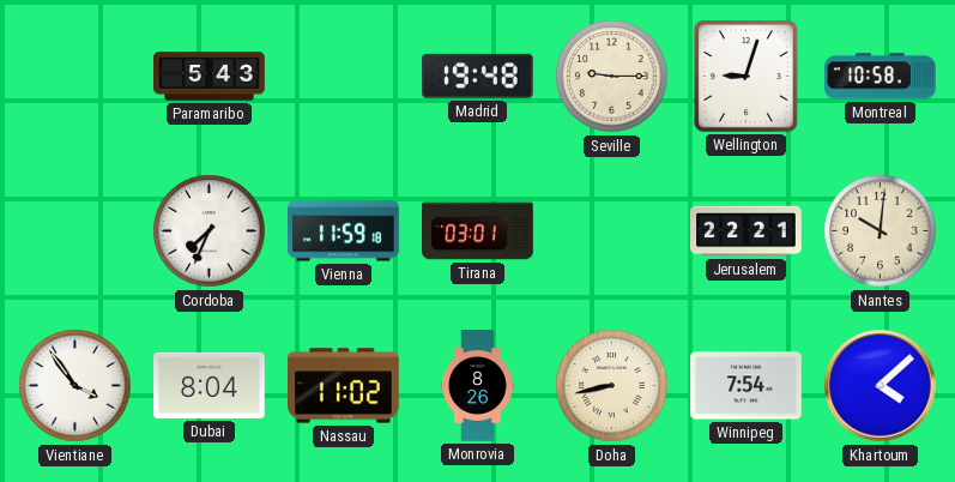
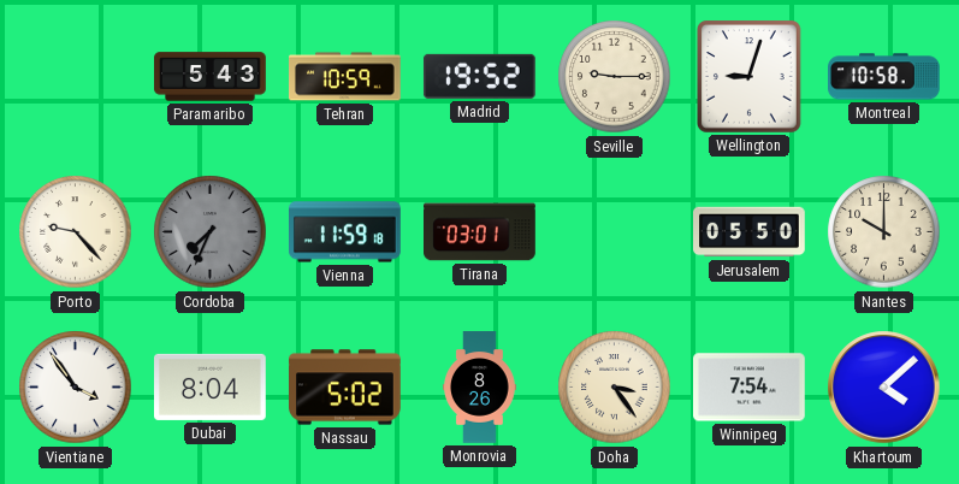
Tehran: none -> 10:59 (345, 77)
Madrid: 19:48 -> 19:52 (479, 76)
Porto: none -> 9:23 (76, 232)
Cordoba dial: white -> grey (211, 232)
Jerusalem: 22:21 -> 05:50 (750, 232)
Nantes: 10:01 -> 10:00 (884, 232)
Nassau: 11:02 -> 5:02 (345, 388)
Doha: 8:43 -> 3:24 (615, 388)
